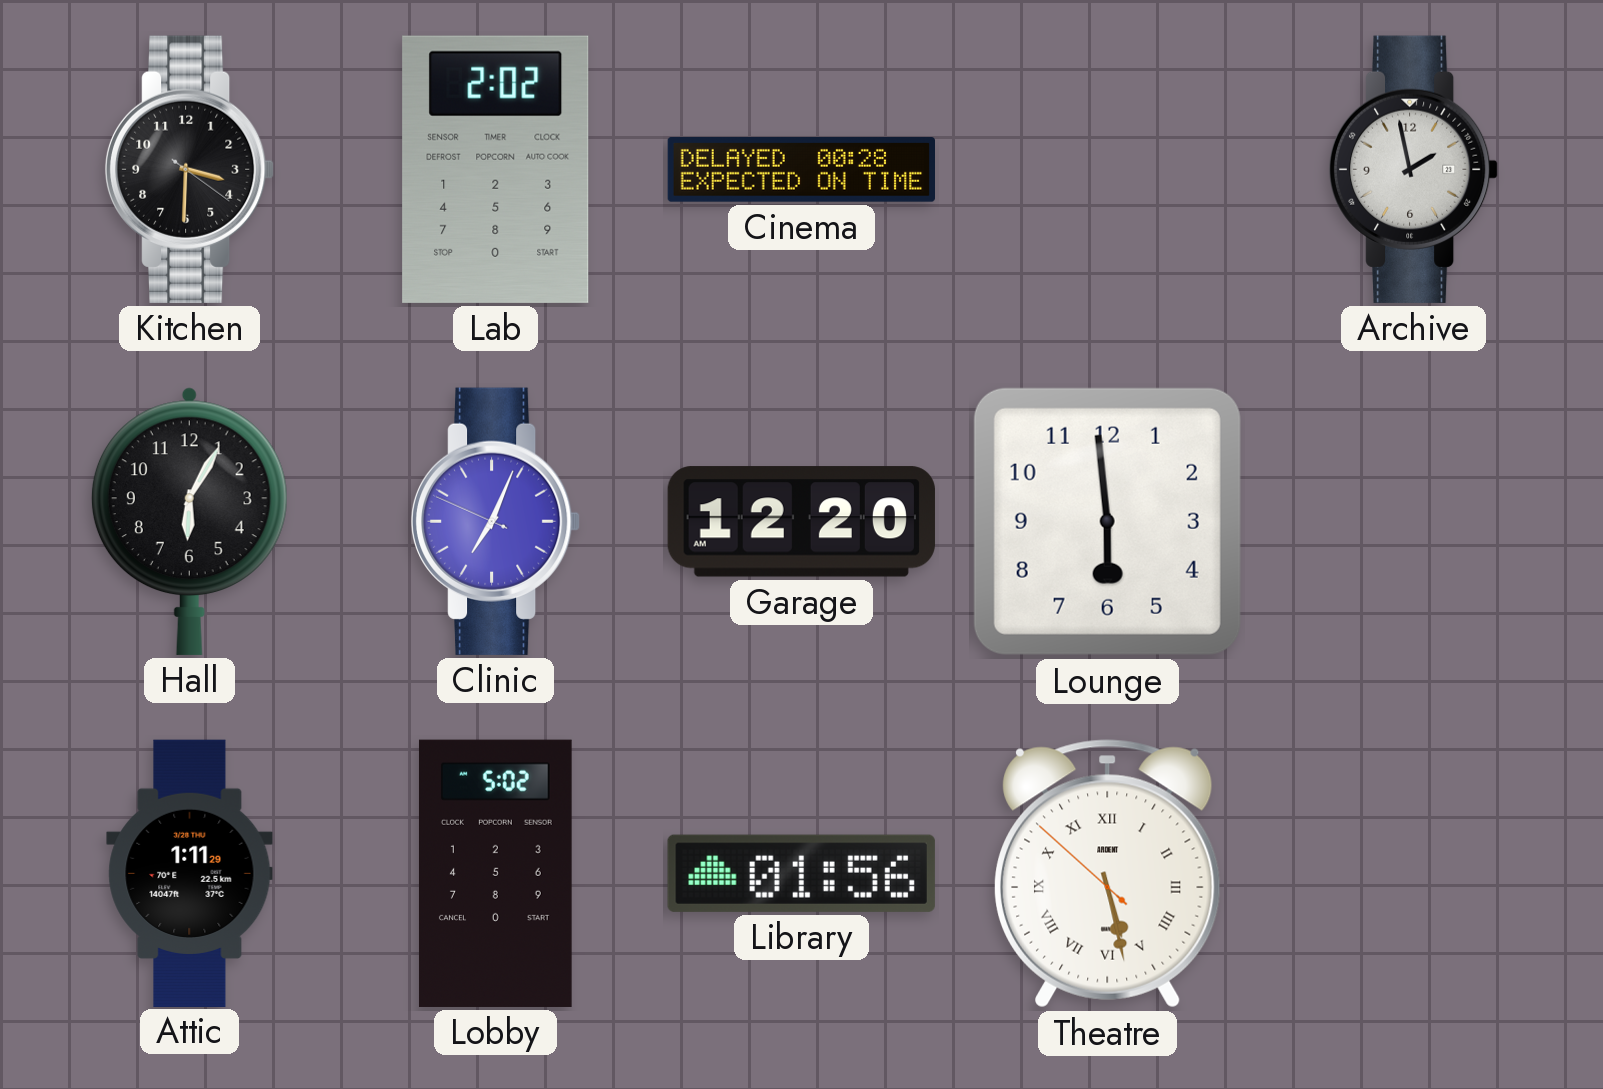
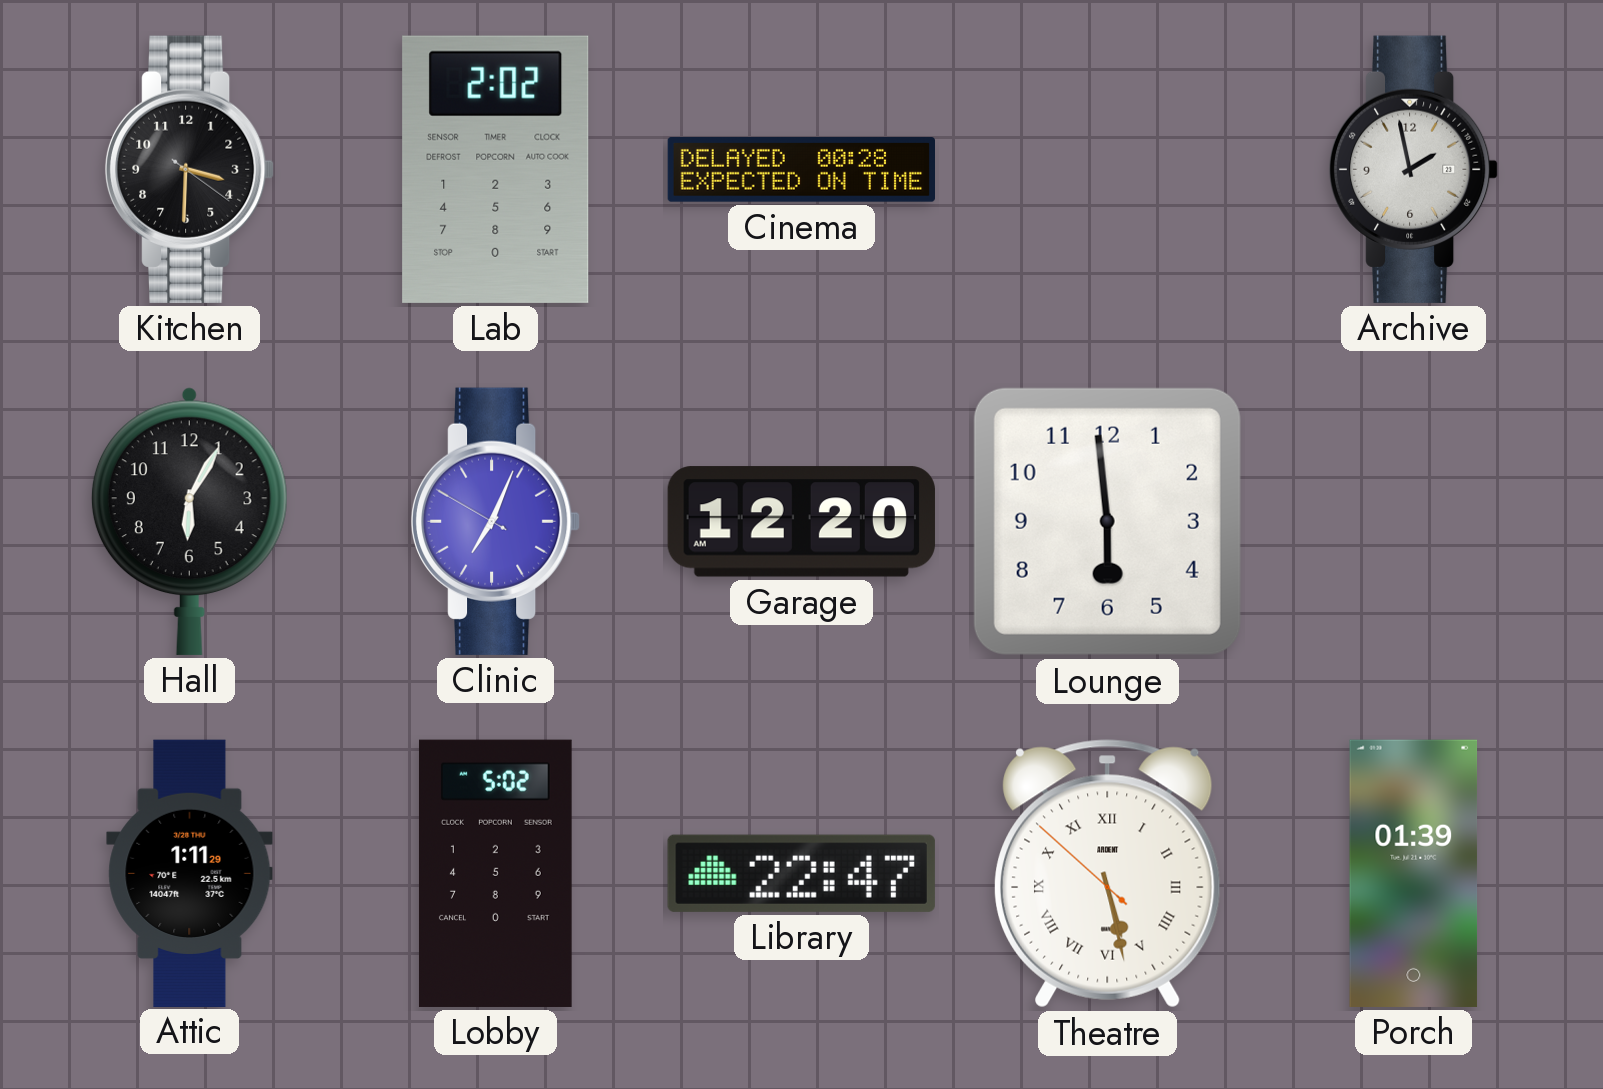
Clinic: 7:03:49 -> 7:03:50 (496, 521)
Library: 01:56 -> 22:47 (801, 873)
Porch: none -> 01:39 (1414, 873)
